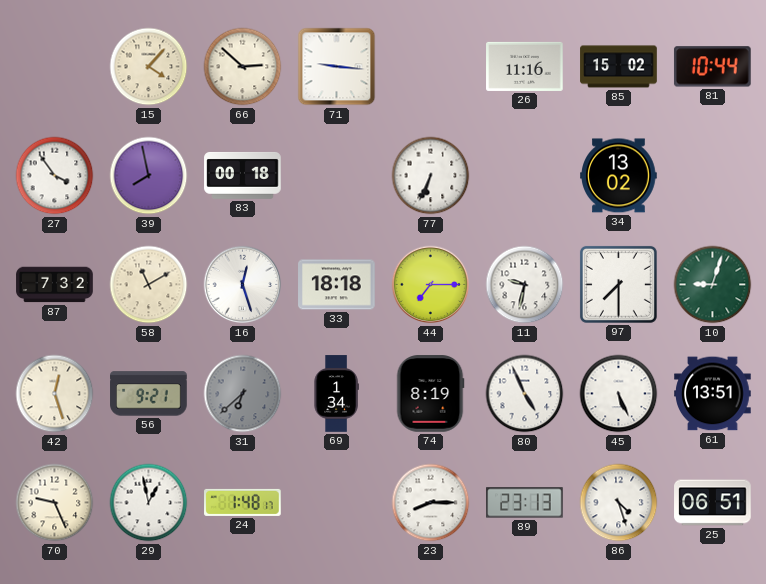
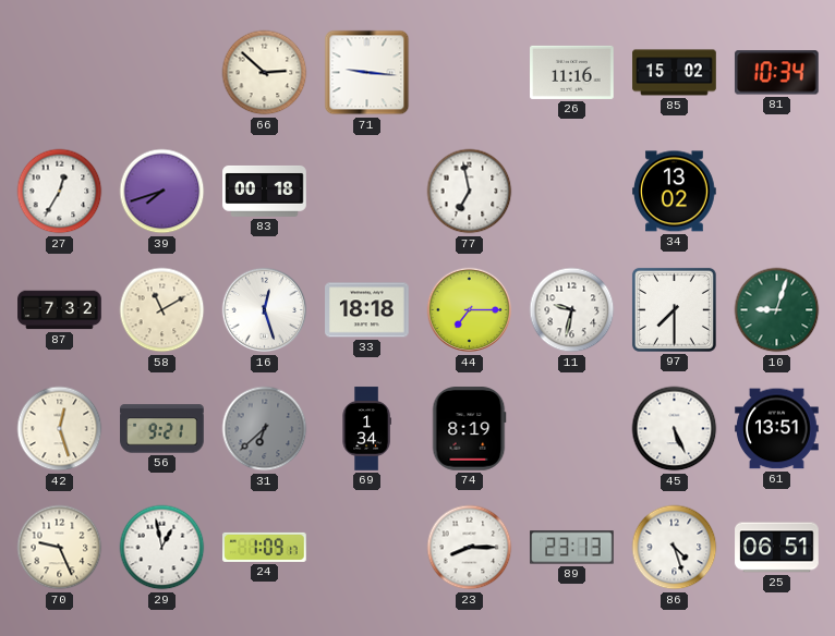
15: 4:07 -> none (149, 67)
81: 10:44 -> 10:34 (776, 73)
27: 3:54 -> 12:35 (60, 192)
39: 7:58 -> 7:42 (162, 192)
77: 6:34 -> 6:58 (470, 192)
80: 4:56 -> none (525, 394)
24: 1:48 -> 1:09 (265, 547)
